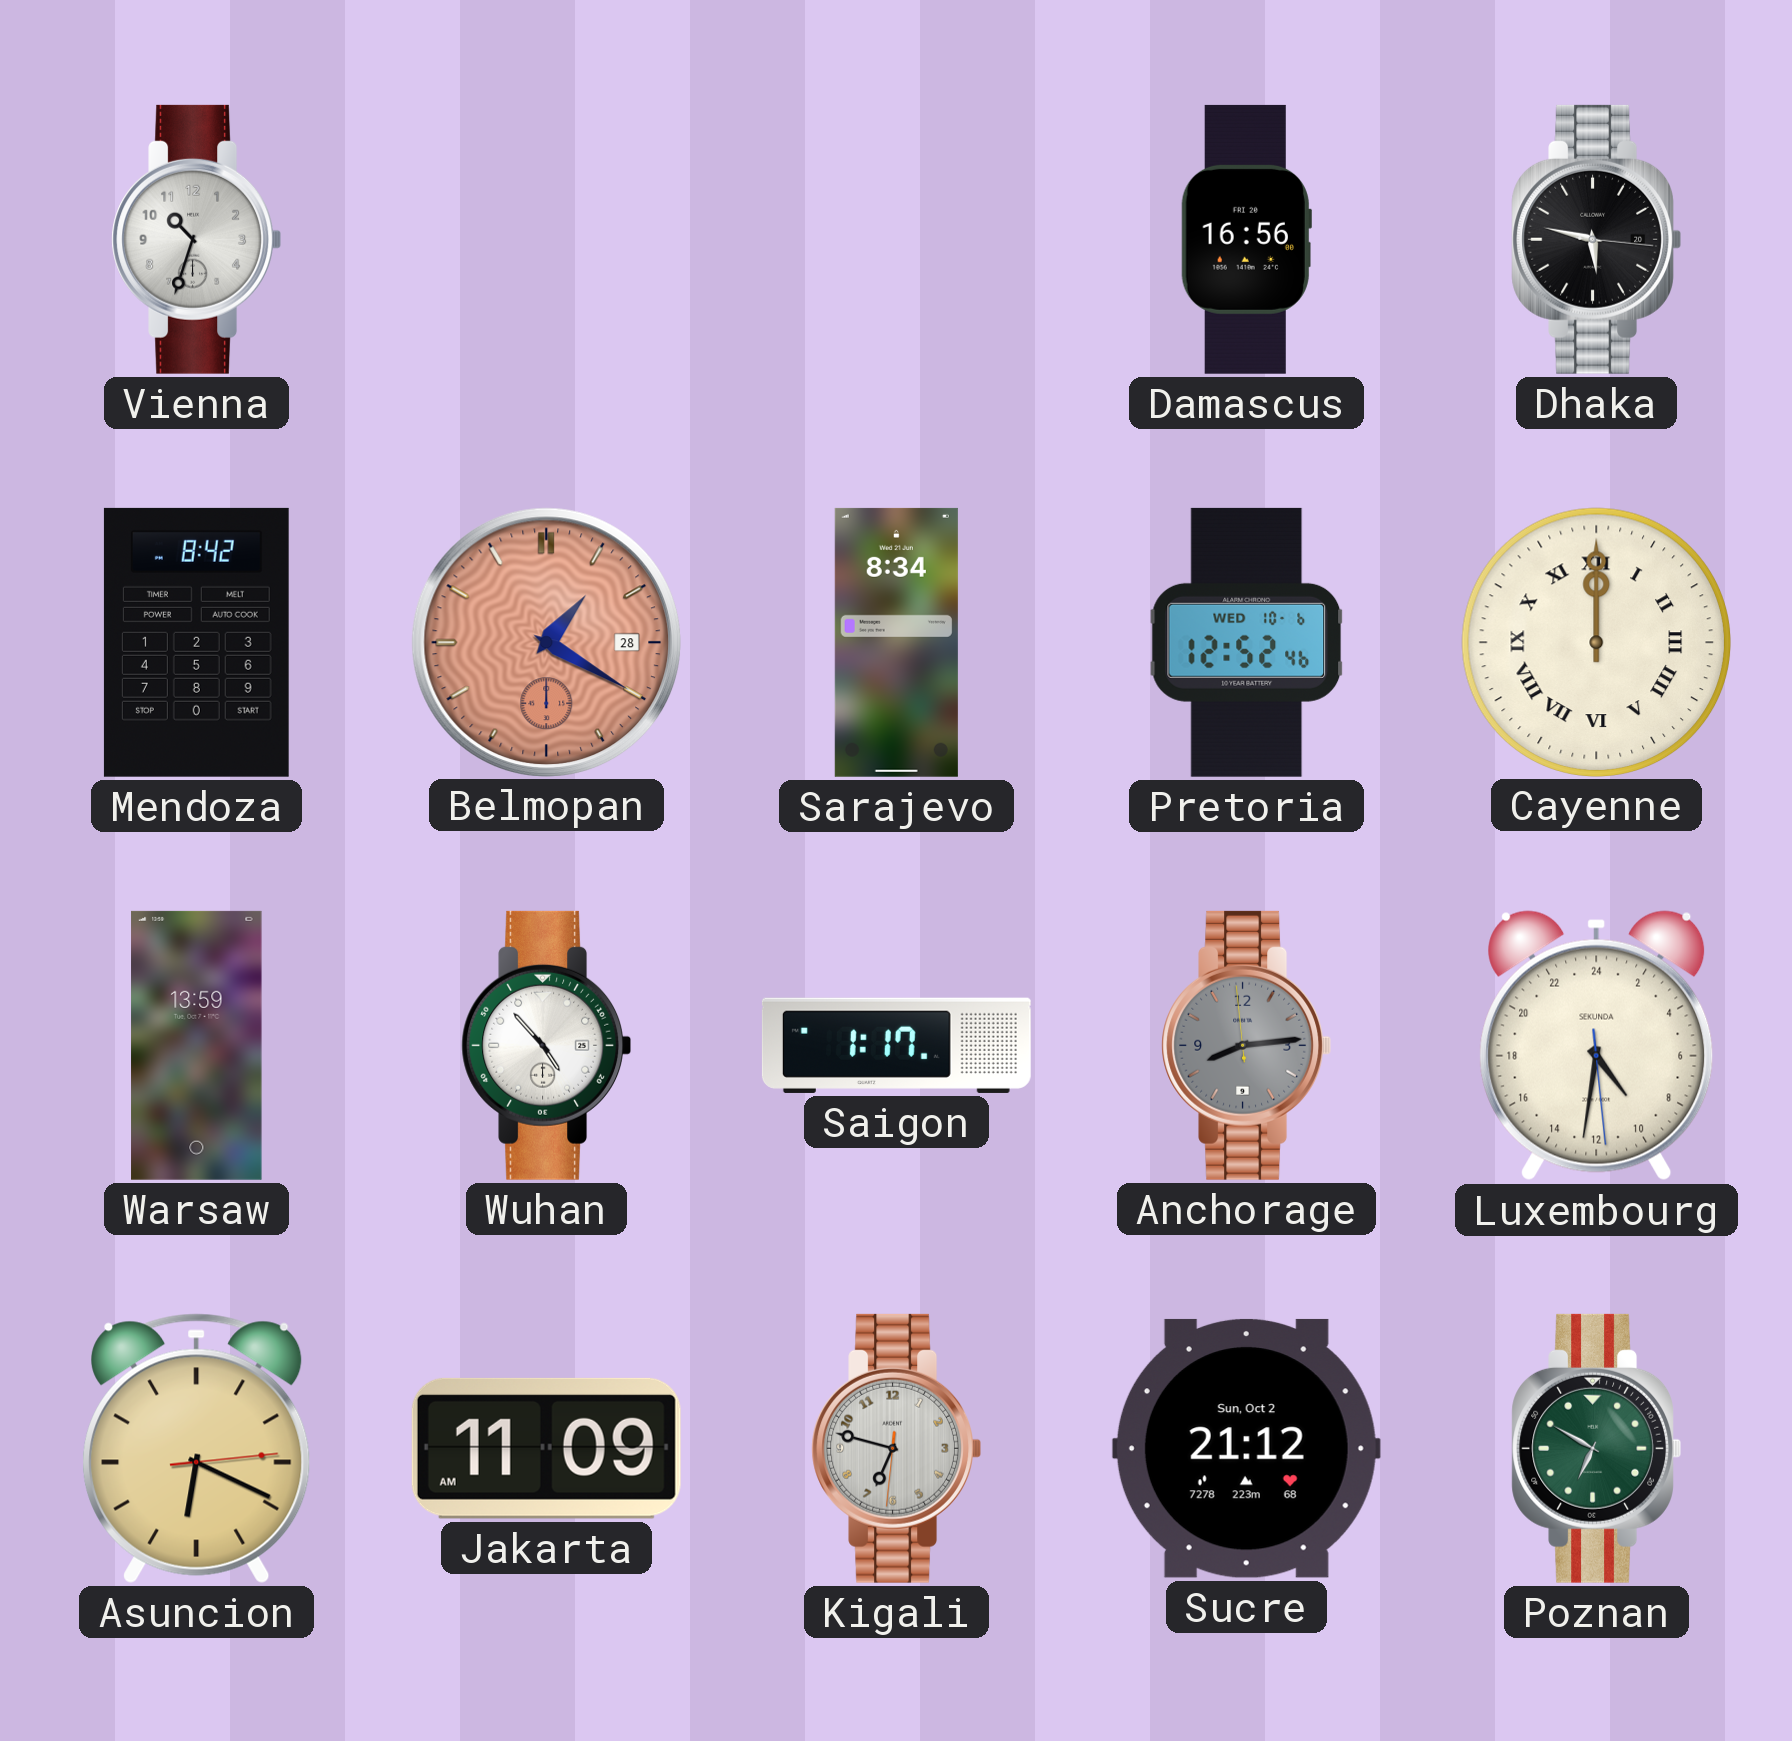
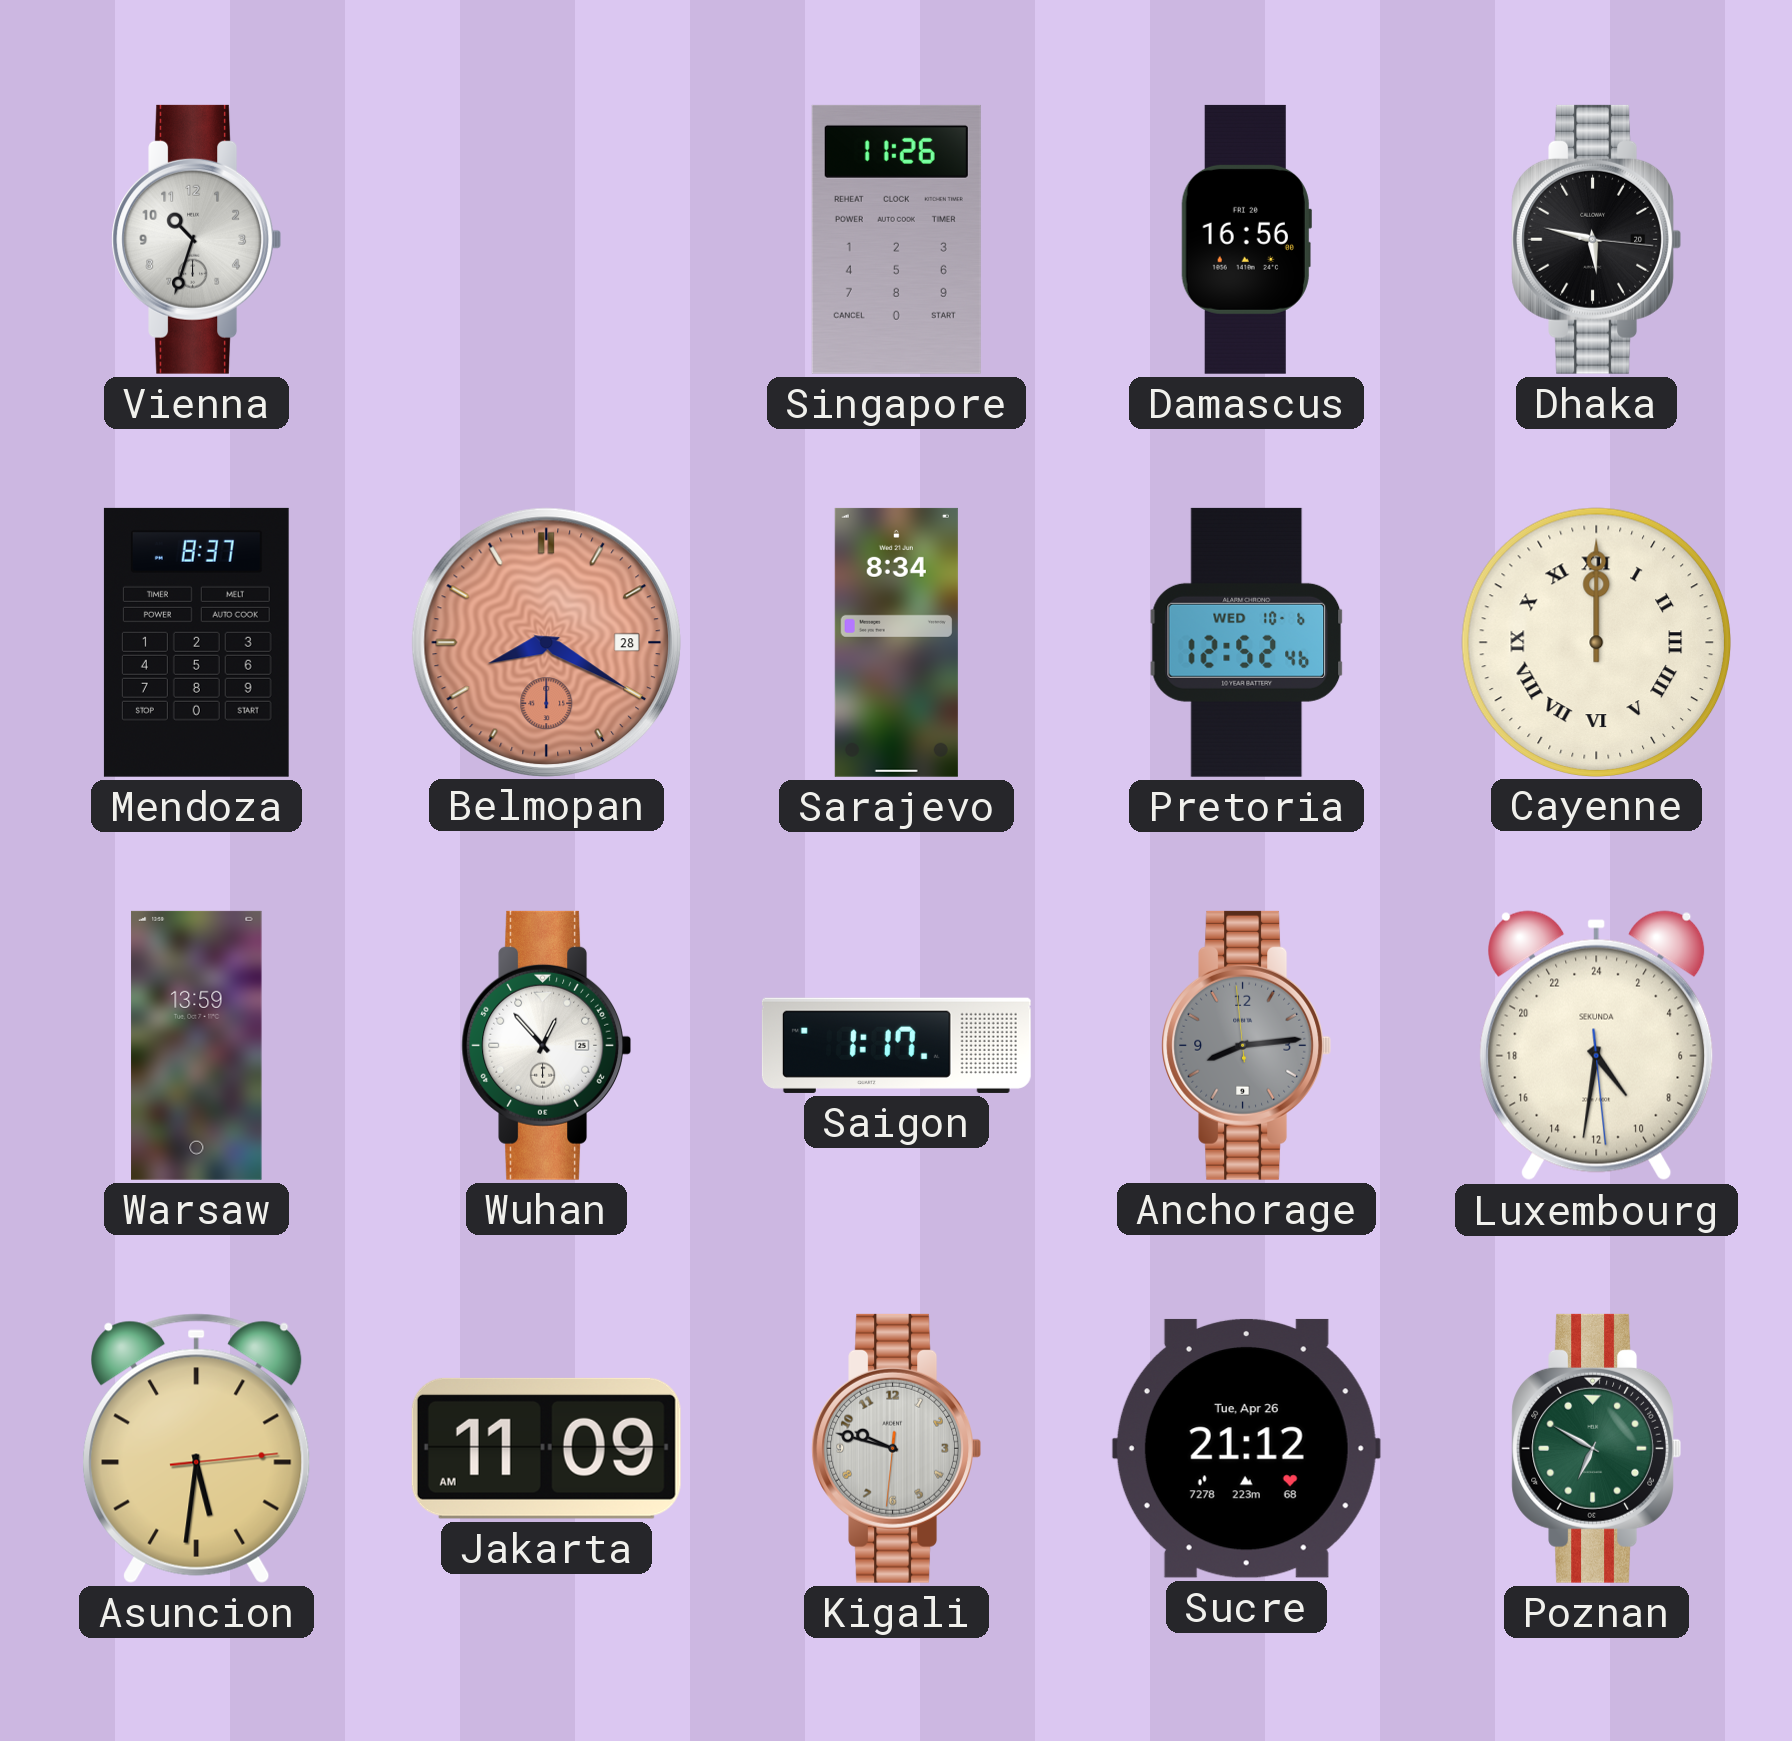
Singapore: none -> 11:26 (896, 239)
Mendoza: 8:42 -> 8:37 (196, 642)
Belmopan: 1:20 -> 8:20 (546, 642)
Wuhan: 4:53 -> 12:53 (546, 1045)
Asuncion: 6:19 -> 5:31 (197, 1448)
Kigali: 6:47 -> 9:47 (896, 1448)
Sucre date: Sun, Oct 2 -> Tue, Apr 26 (1246, 1448)
